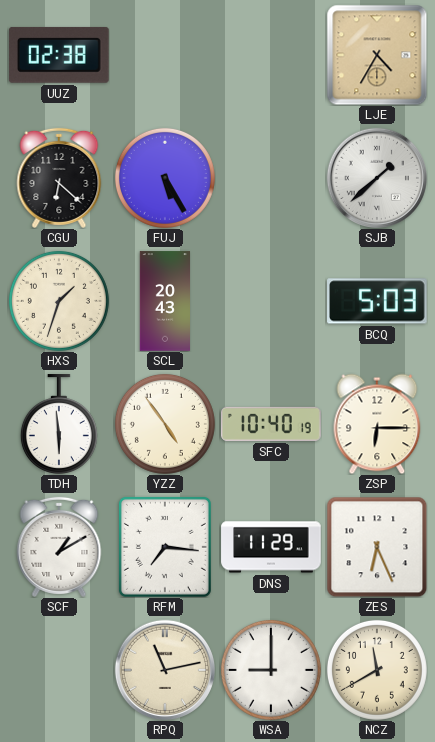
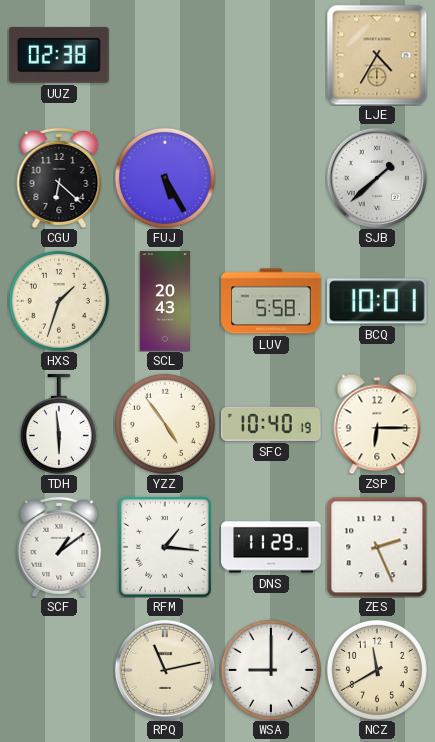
LUV: none -> 5:58 (271, 301)
BCQ: 5:03 -> 10:01 (377, 301)
SCF: 1:10 -> 1:09 (59, 547)
RFM: 7:16 -> 1:16 (165, 547)
ZES: 6:26 -> 2:26 (377, 547)
